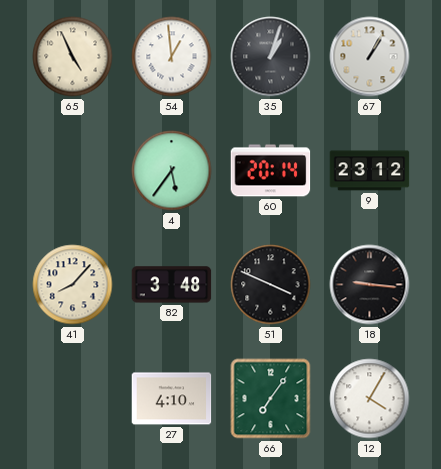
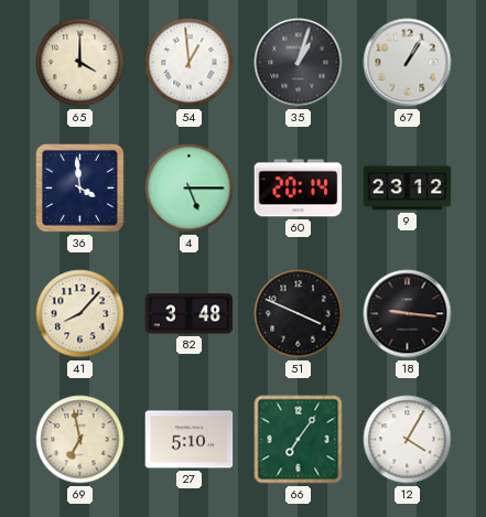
65: 4:56 -> 4:00 (80, 63)
36: none -> 3:59 (80, 189)
4: 5:36 -> 5:15 (190, 189)
69: none -> 6:58 (80, 440)
27: 4:10 -> 5:10 (190, 440)
